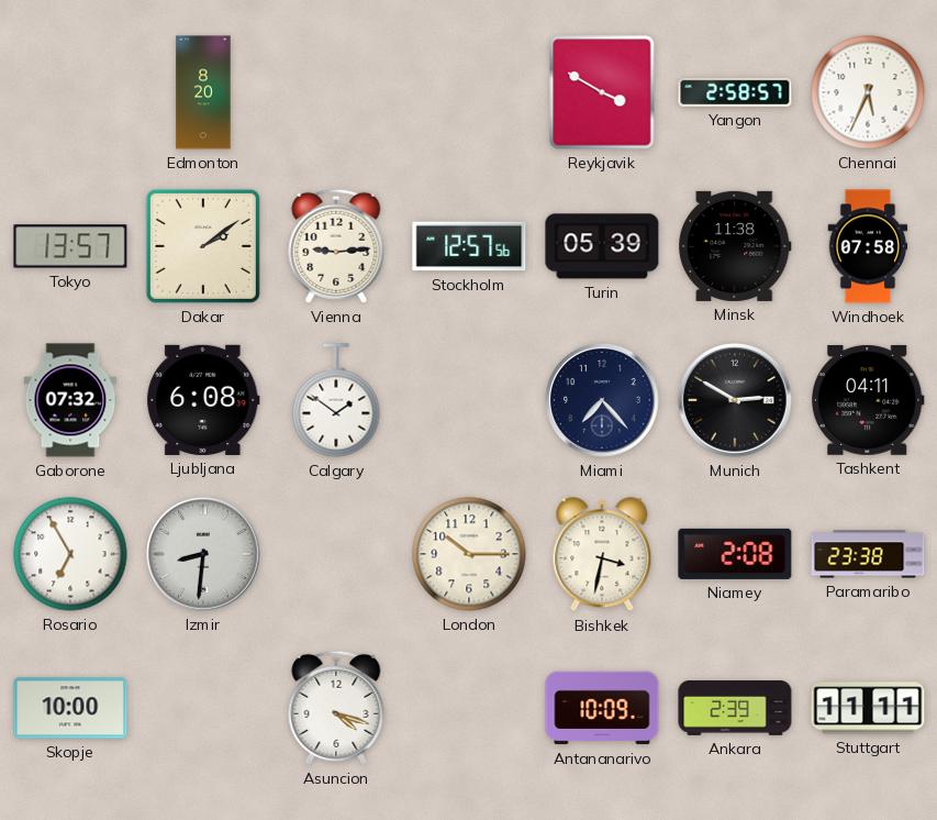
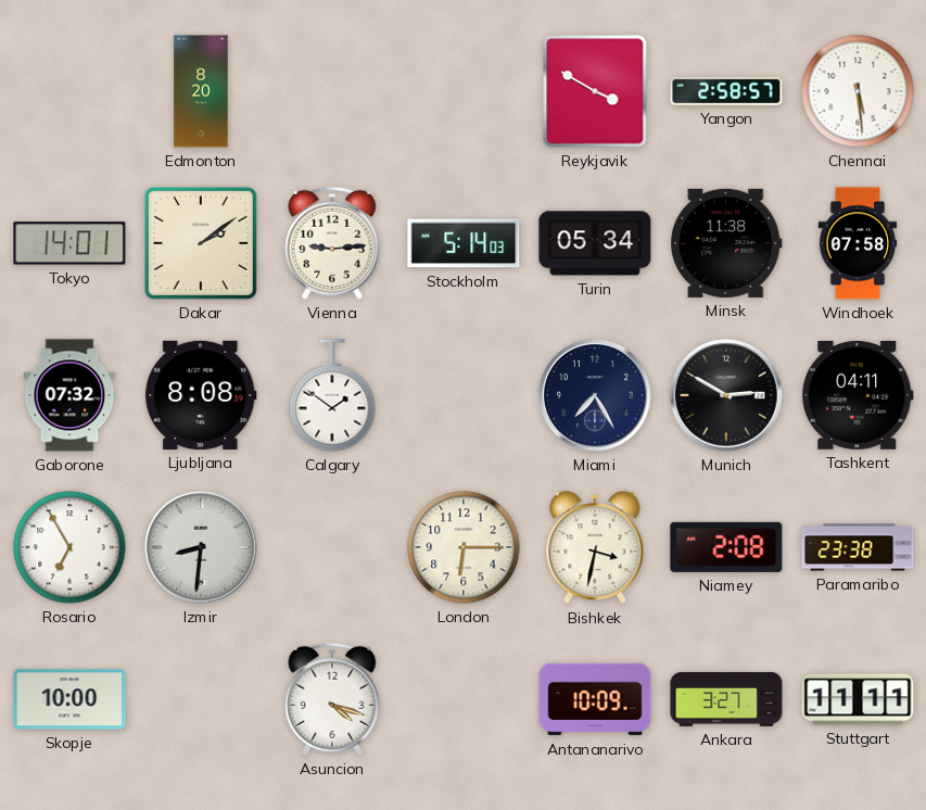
Chennai: 5:34 -> 5:29 (858, 91)
Tokyo: 13:57 -> 14:01 (69, 243)
Stockholm: 12:57 -> 5:14 (464, 243)
Turin: 05:39 -> 05:34 (595, 243)
Ljubljana: 6:08 -> 8:08 (201, 395)
Miami: 7:23 -> 7:25 (595, 395)
London: 10:15 -> 6:15 (464, 547)
Ankara: 2:39 -> 3:27 (726, 699)
